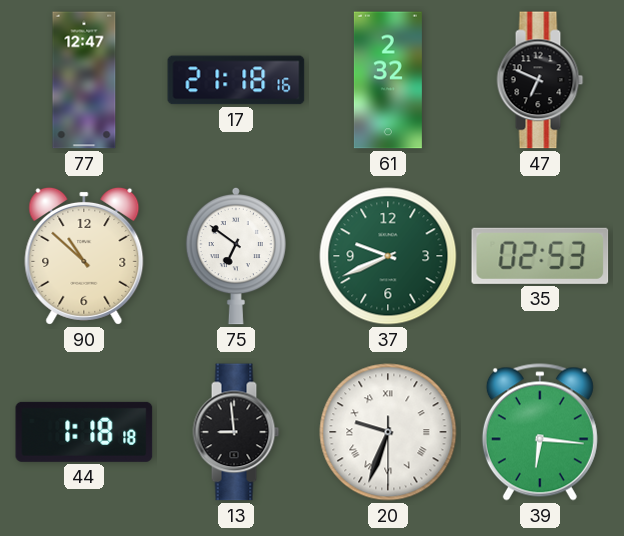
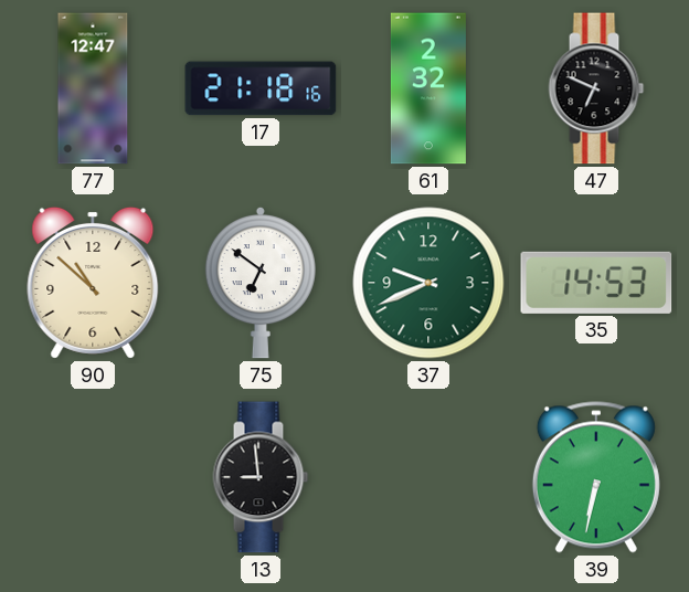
35: 02:53 -> 14:53 (596, 283)
44: 1:18 -> none (84, 432)
20: 9:33 -> none (388, 432)
39: 6:16 -> 6:32 (596, 477)
